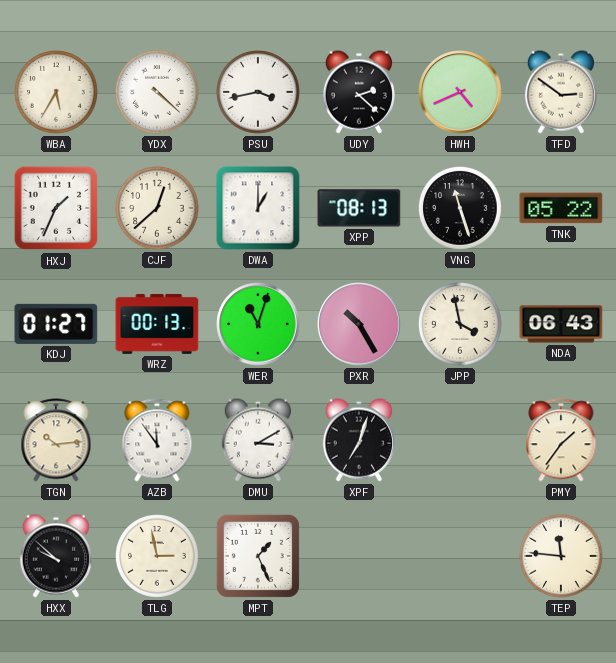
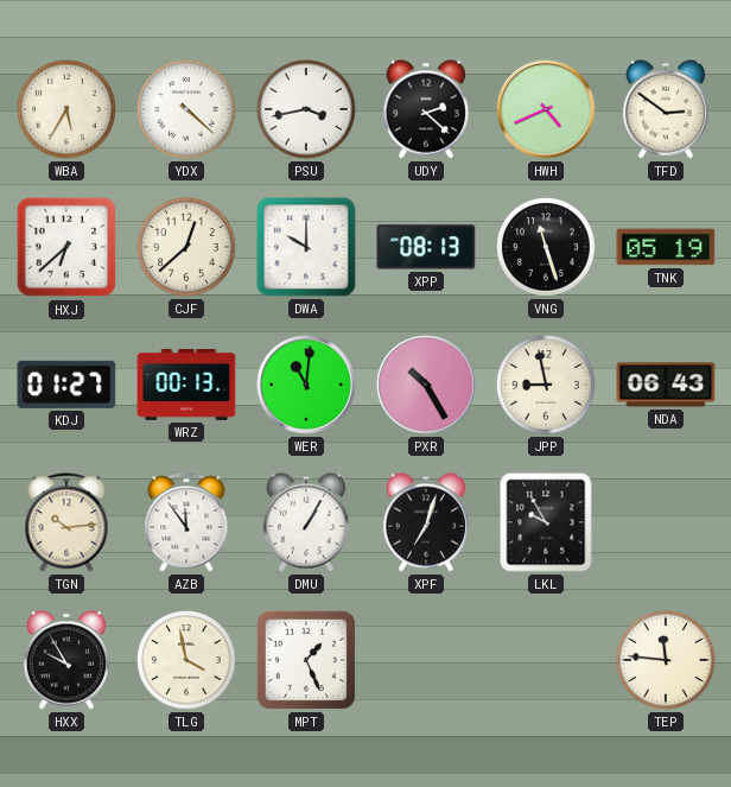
HXJ: 1:34 -> 6:38 (66, 247)
DWA: 1:00 -> 10:00 (306, 247)
TNK: 05:22 -> 05:19 (666, 247)
WER: 11:03 -> 11:01 (306, 385)
JPP: 3:58 -> 8:58 (546, 385)
DMU: 3:10 -> 1:05 (306, 522)
LKL: none -> 9:55 (546, 522)
PMY: 1:36 -> none (561, 440)
HXX: 9:52 -> 9:55 (66, 660)
TLG: 2:58 -> 3:58 (186, 660)
